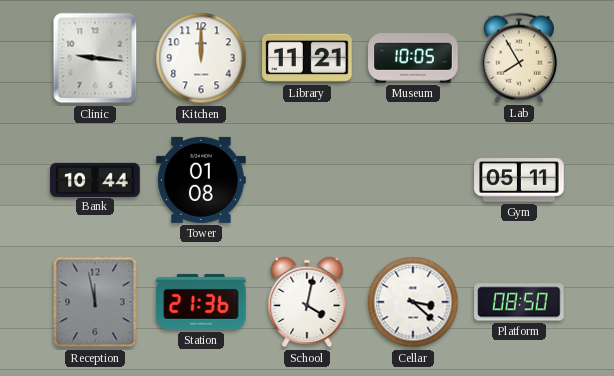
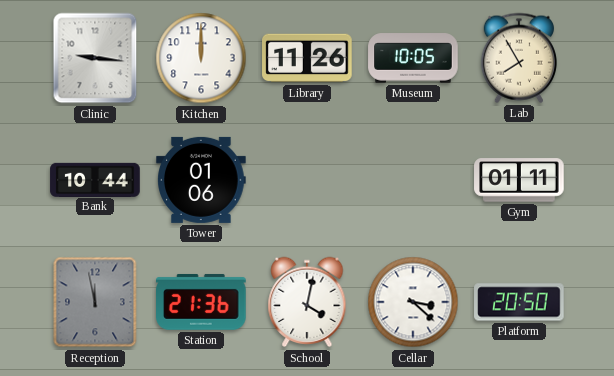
Library: 11:21 -> 11:26 (307, 58)
Tower: 01:08 -> 01:06 (201, 180)
Gym: 05:11 -> 01:11 (519, 180)
Platform: 08:50 -> 20:50 (519, 302)
